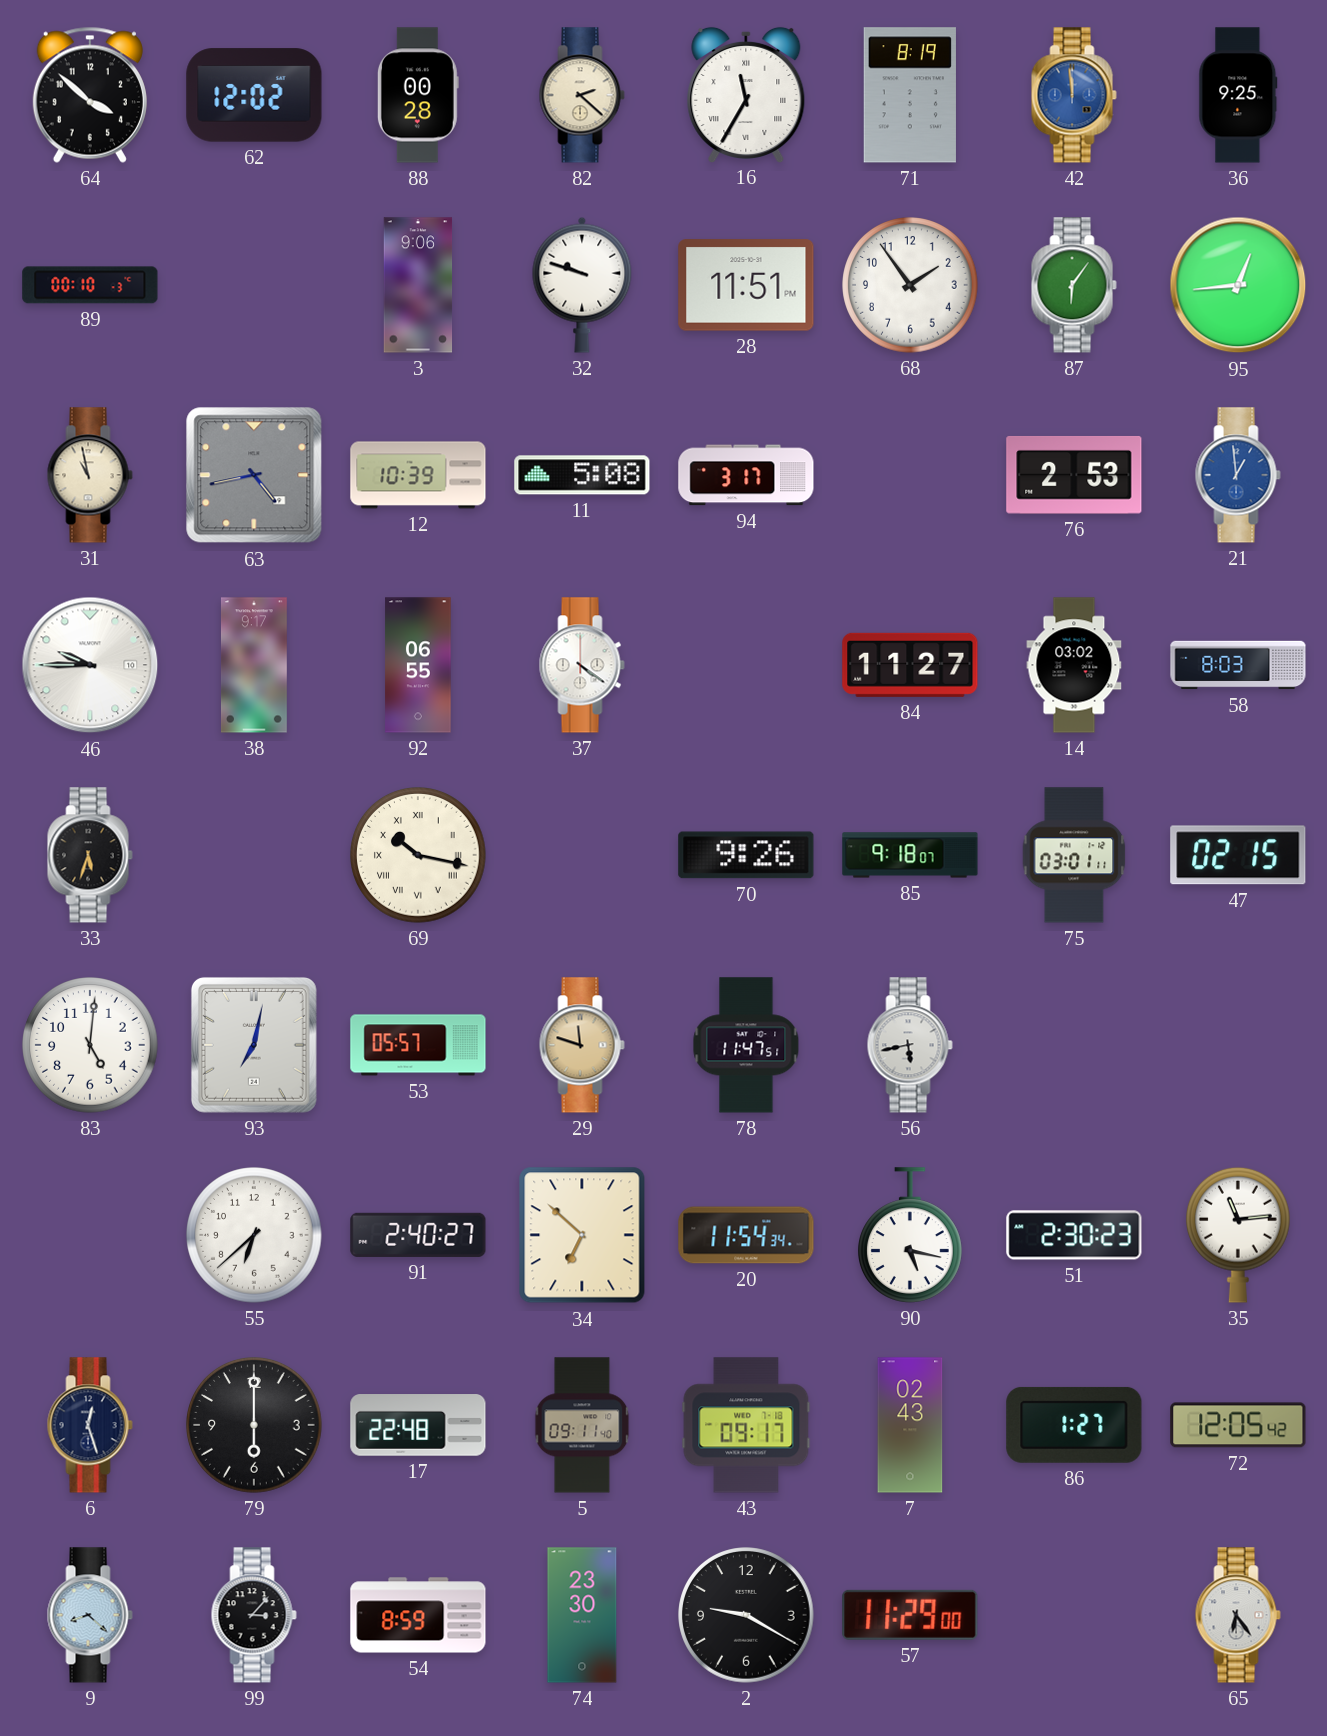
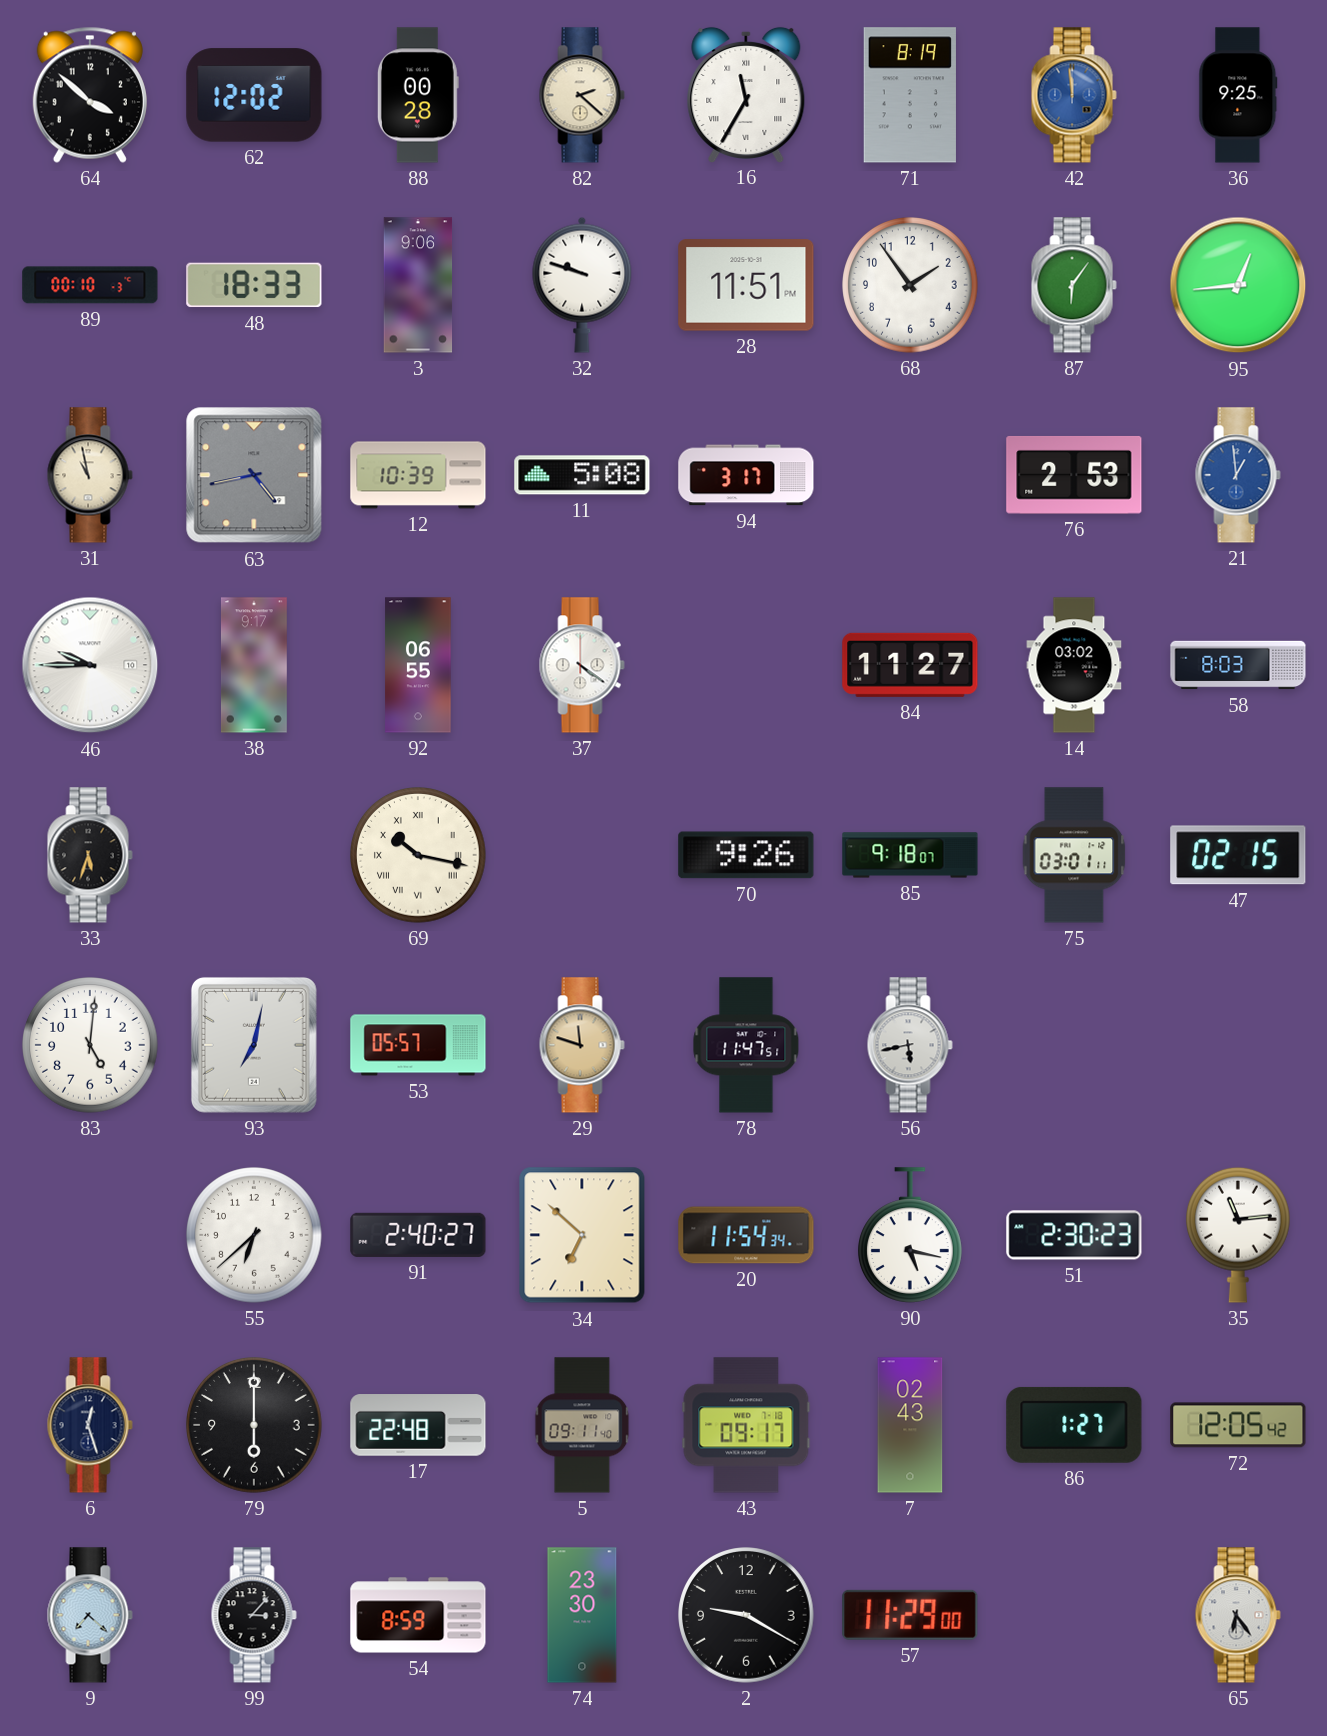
48: none -> 18:33 (254, 285)
9: 8:22 -> 7:22 (90, 1615)
